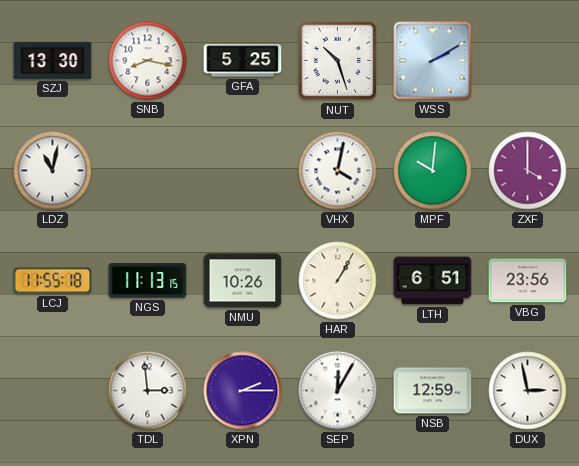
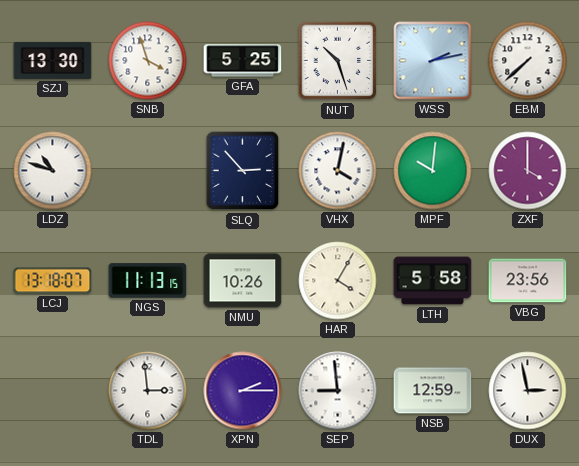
SNB: 8:17 -> 3:57 (148, 61)
WSS: 2:10 -> 2:13 (433, 61)
EBM: none -> 7:38 (528, 61)
LDZ: 11:02 -> 10:48 (53, 171)
SLQ: none -> 2:53 (243, 171)
LCJ: 11:55 -> 13:18 (53, 281)
HAR: 1:05 -> 4:05 (338, 281)
LTH: 6:51 -> 5:58 (433, 281)
SEP: 12:05 -> 8:59 (338, 391)
